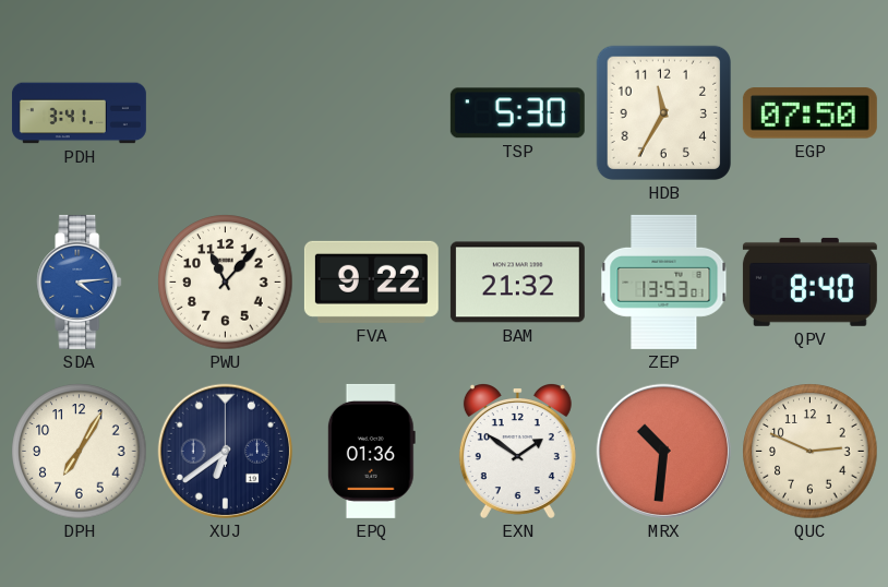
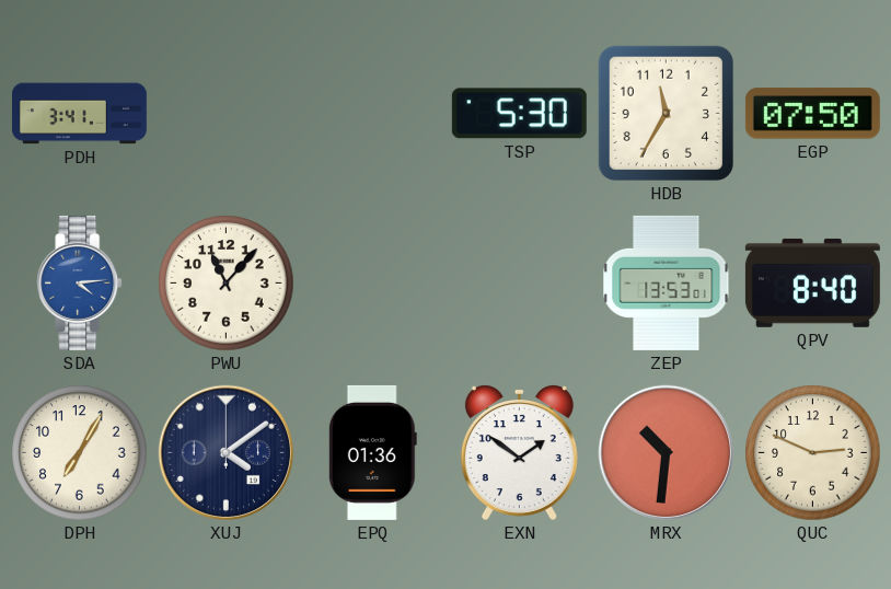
FVA: 9:22 -> none (371, 281)
BAM: 21:32 -> none (517, 283)
XUJ: 6:39 -> 4:09 (227, 453)
